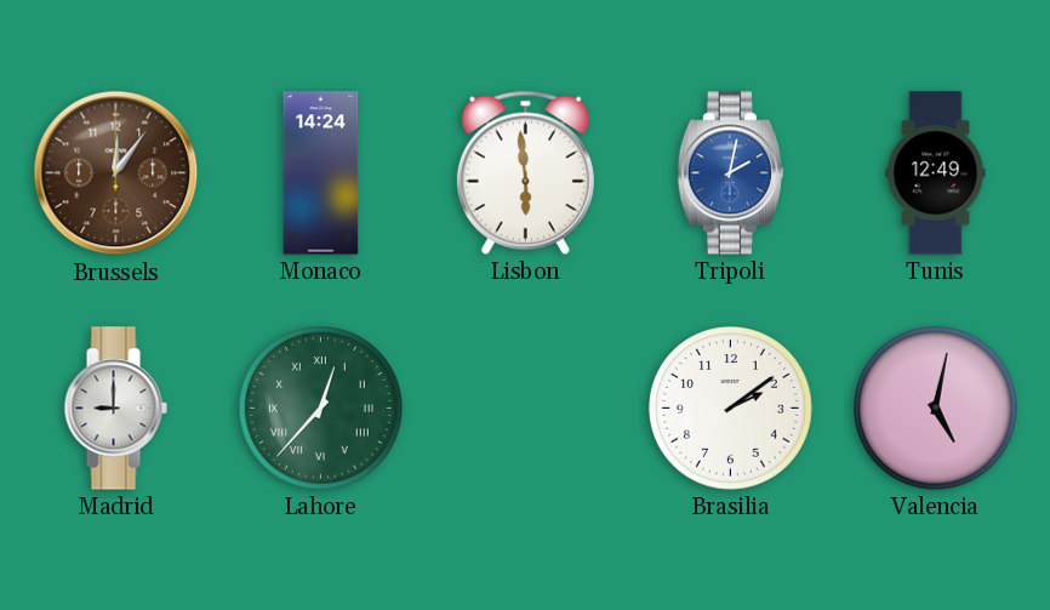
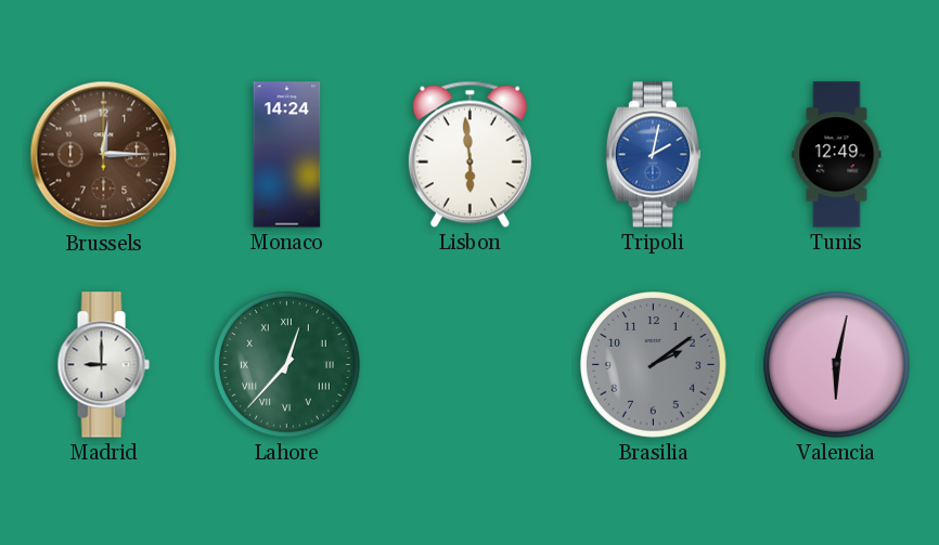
Brussels: 12:06 -> 12:15 (104, 155)
Brasilia dial: white -> grey (654, 365)
Valencia: 5:02 -> 6:02 (837, 365)
